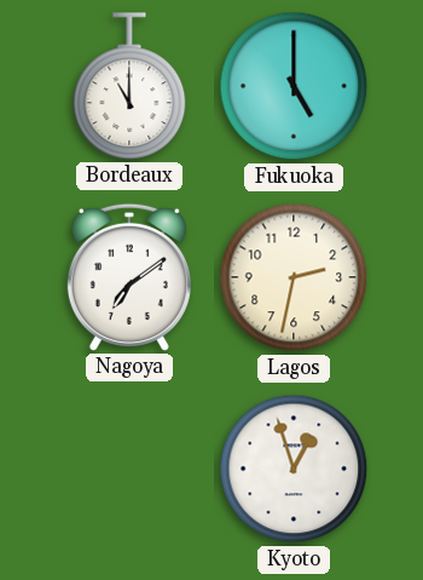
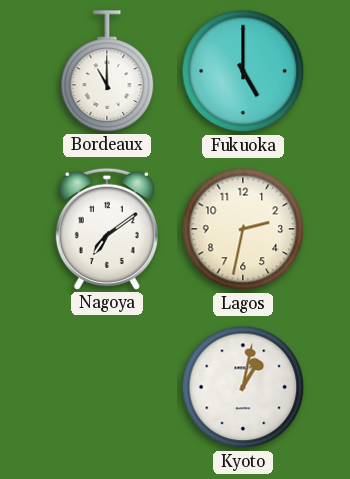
Kyoto: 12:57 -> 1:02 (243, 387)
